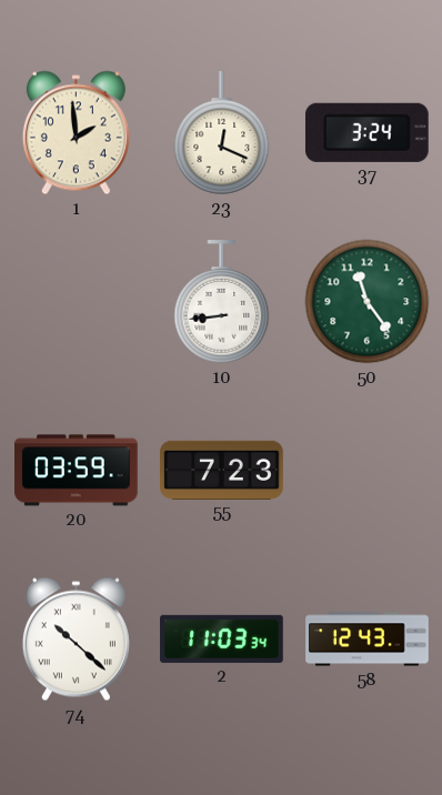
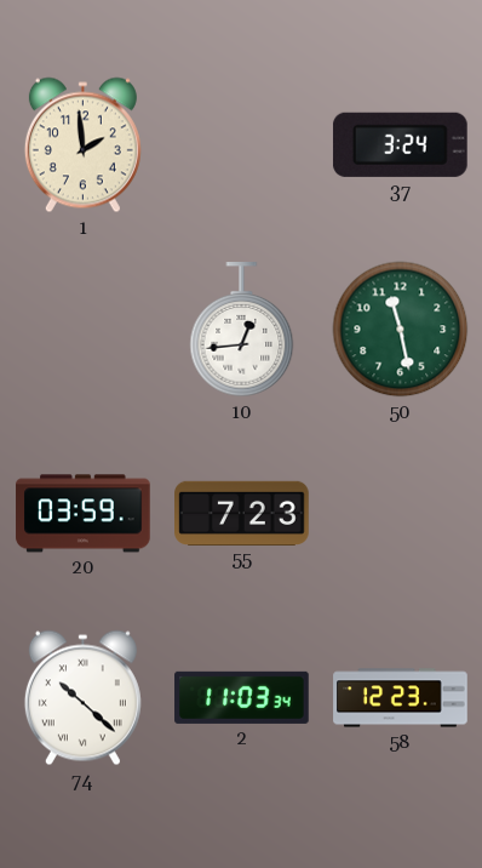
23: 12:19 -> none (222, 133)
10: 8:44 -> 12:44 (242, 330)
50: 11:24 -> 11:28 (401, 330)
58: 12:43 -> 12:23 (401, 698)
